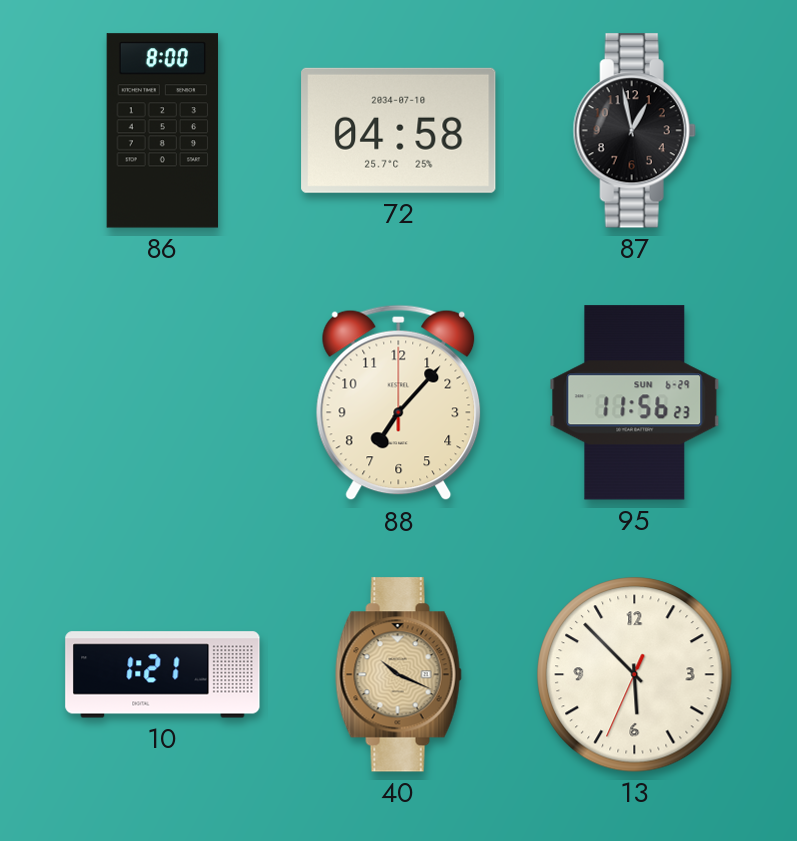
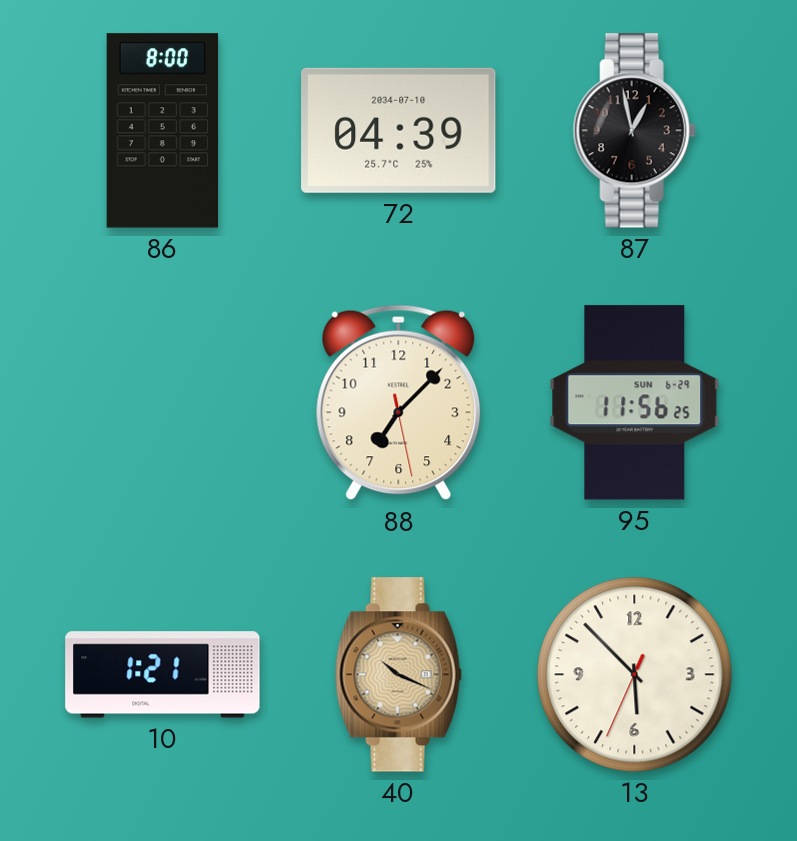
72: 04:58 -> 04:39 (399, 130)
88: 7:07:00 -> 7:07:28 (399, 403)
95: 11:56:23 -> 11:56:25 (635, 403)
